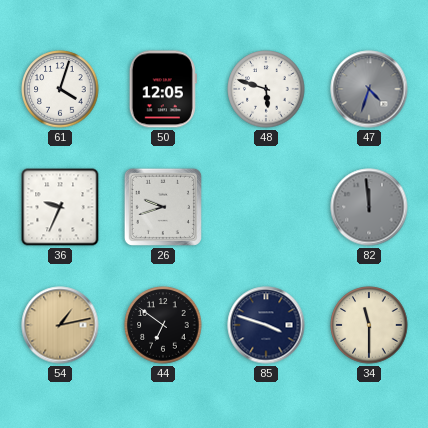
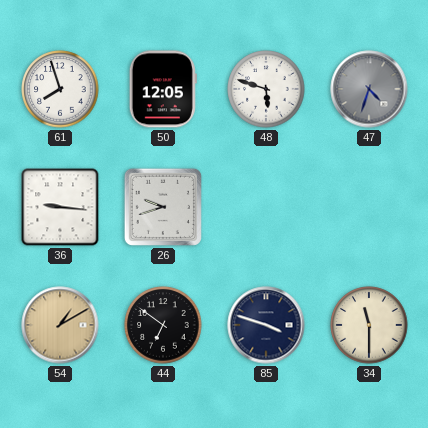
61: 4:03 -> 7:57 (60, 89)
36: 9:34 -> 9:16 (60, 207)
82: 11:59 -> none (369, 207)
54: 1:13 -> 1:10 (60, 325)
